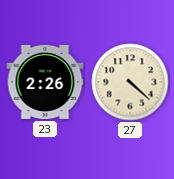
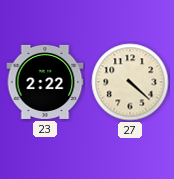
23: 2:26 -> 2:22 (45, 82)
